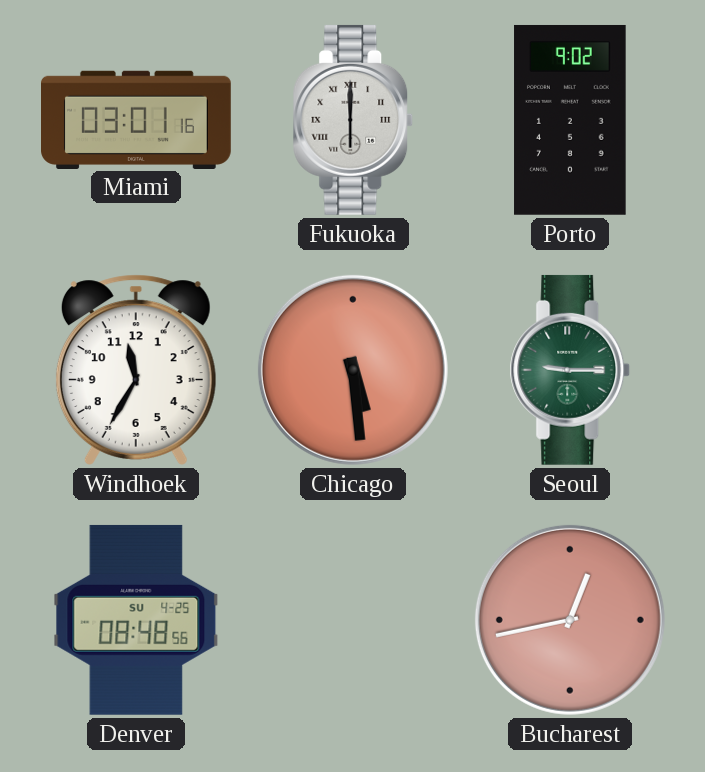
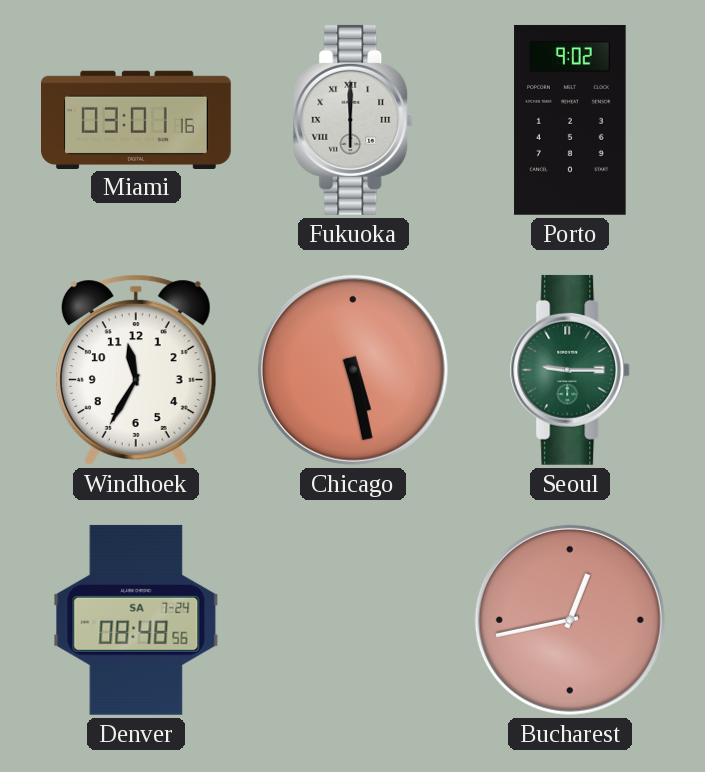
Chicago: 5:29 -> 5:28 (353, 370)
Denver date: SU 4-25 -> SA 7-24 (136, 620)
